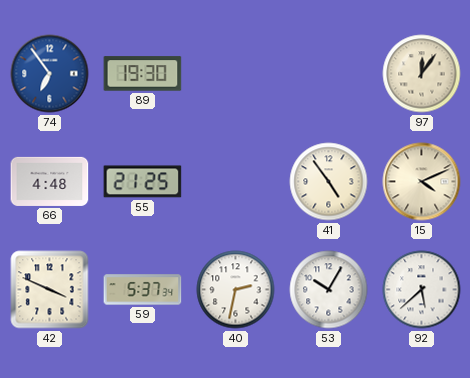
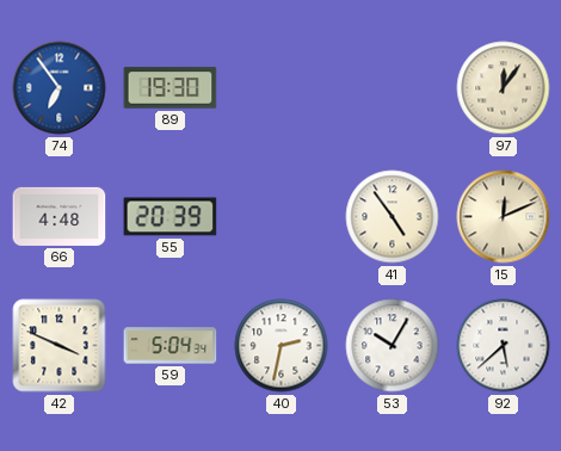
55: 21:25 -> 20:39 (171, 217)
15: 4:11 -> 12:11 (504, 217)
59: 5:37 -> 5:04 (171, 346)
